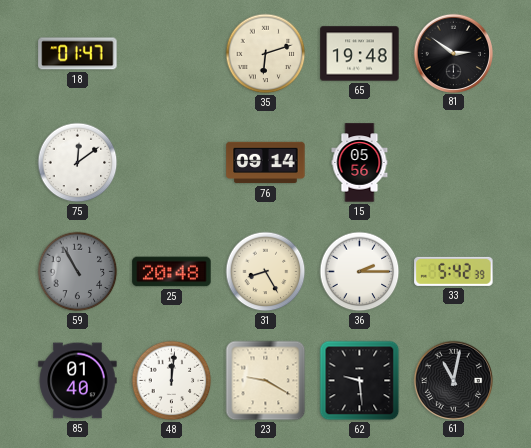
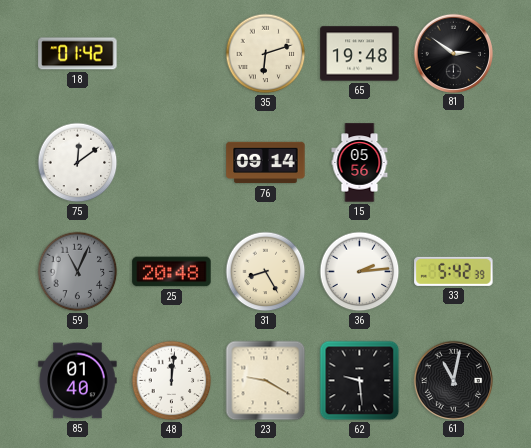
18: 01:47 -> 01:42 (78, 54)
59: 10:55 -> 11:04 (78, 272)
36: 2:15 -> 2:14 (360, 272)
